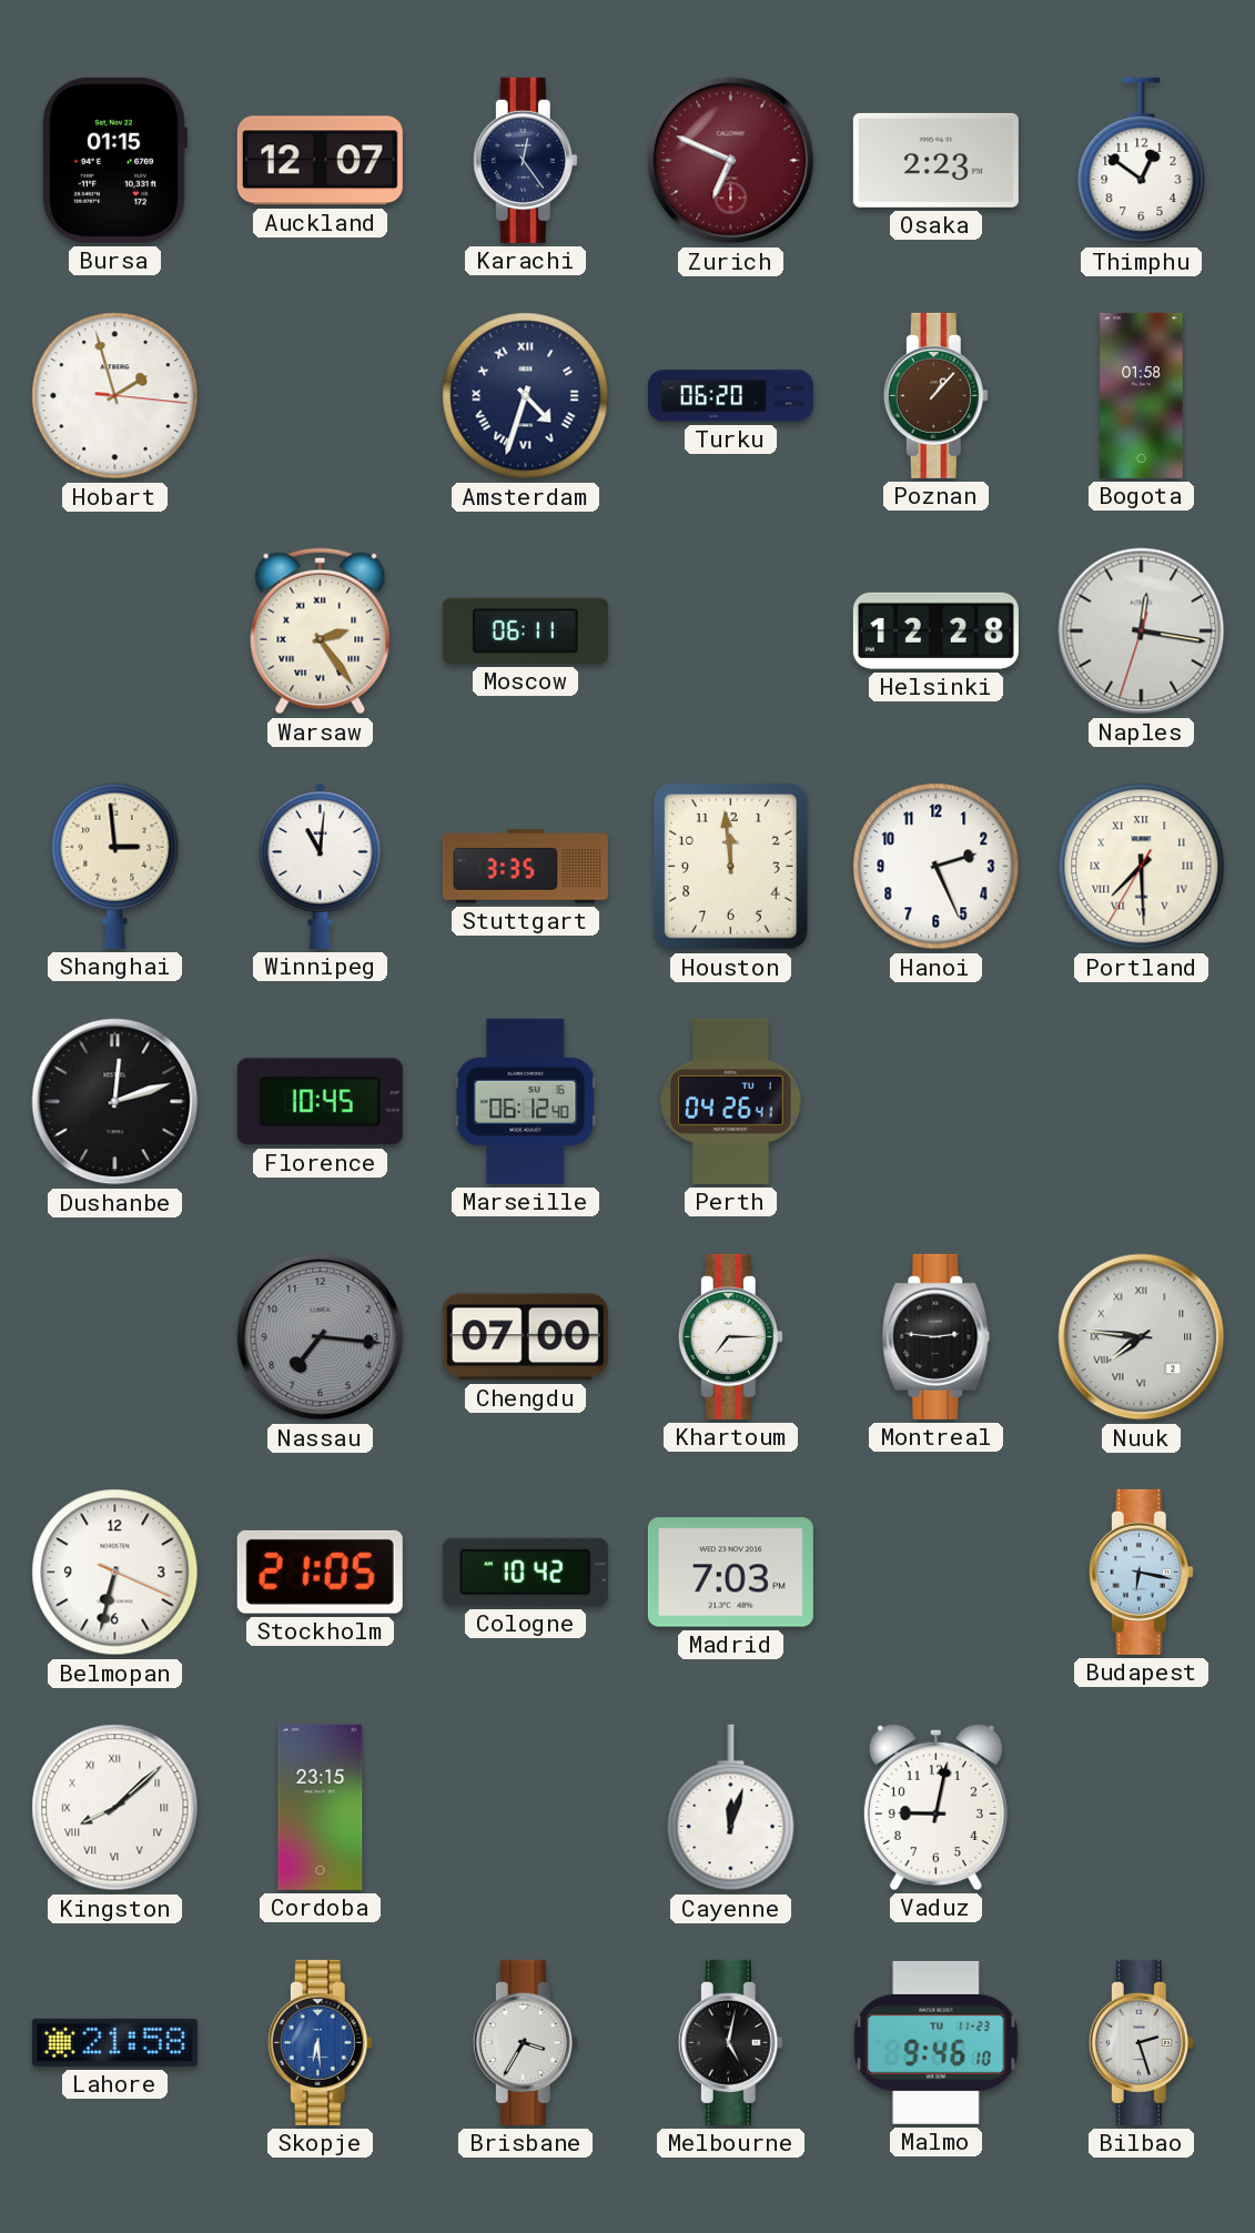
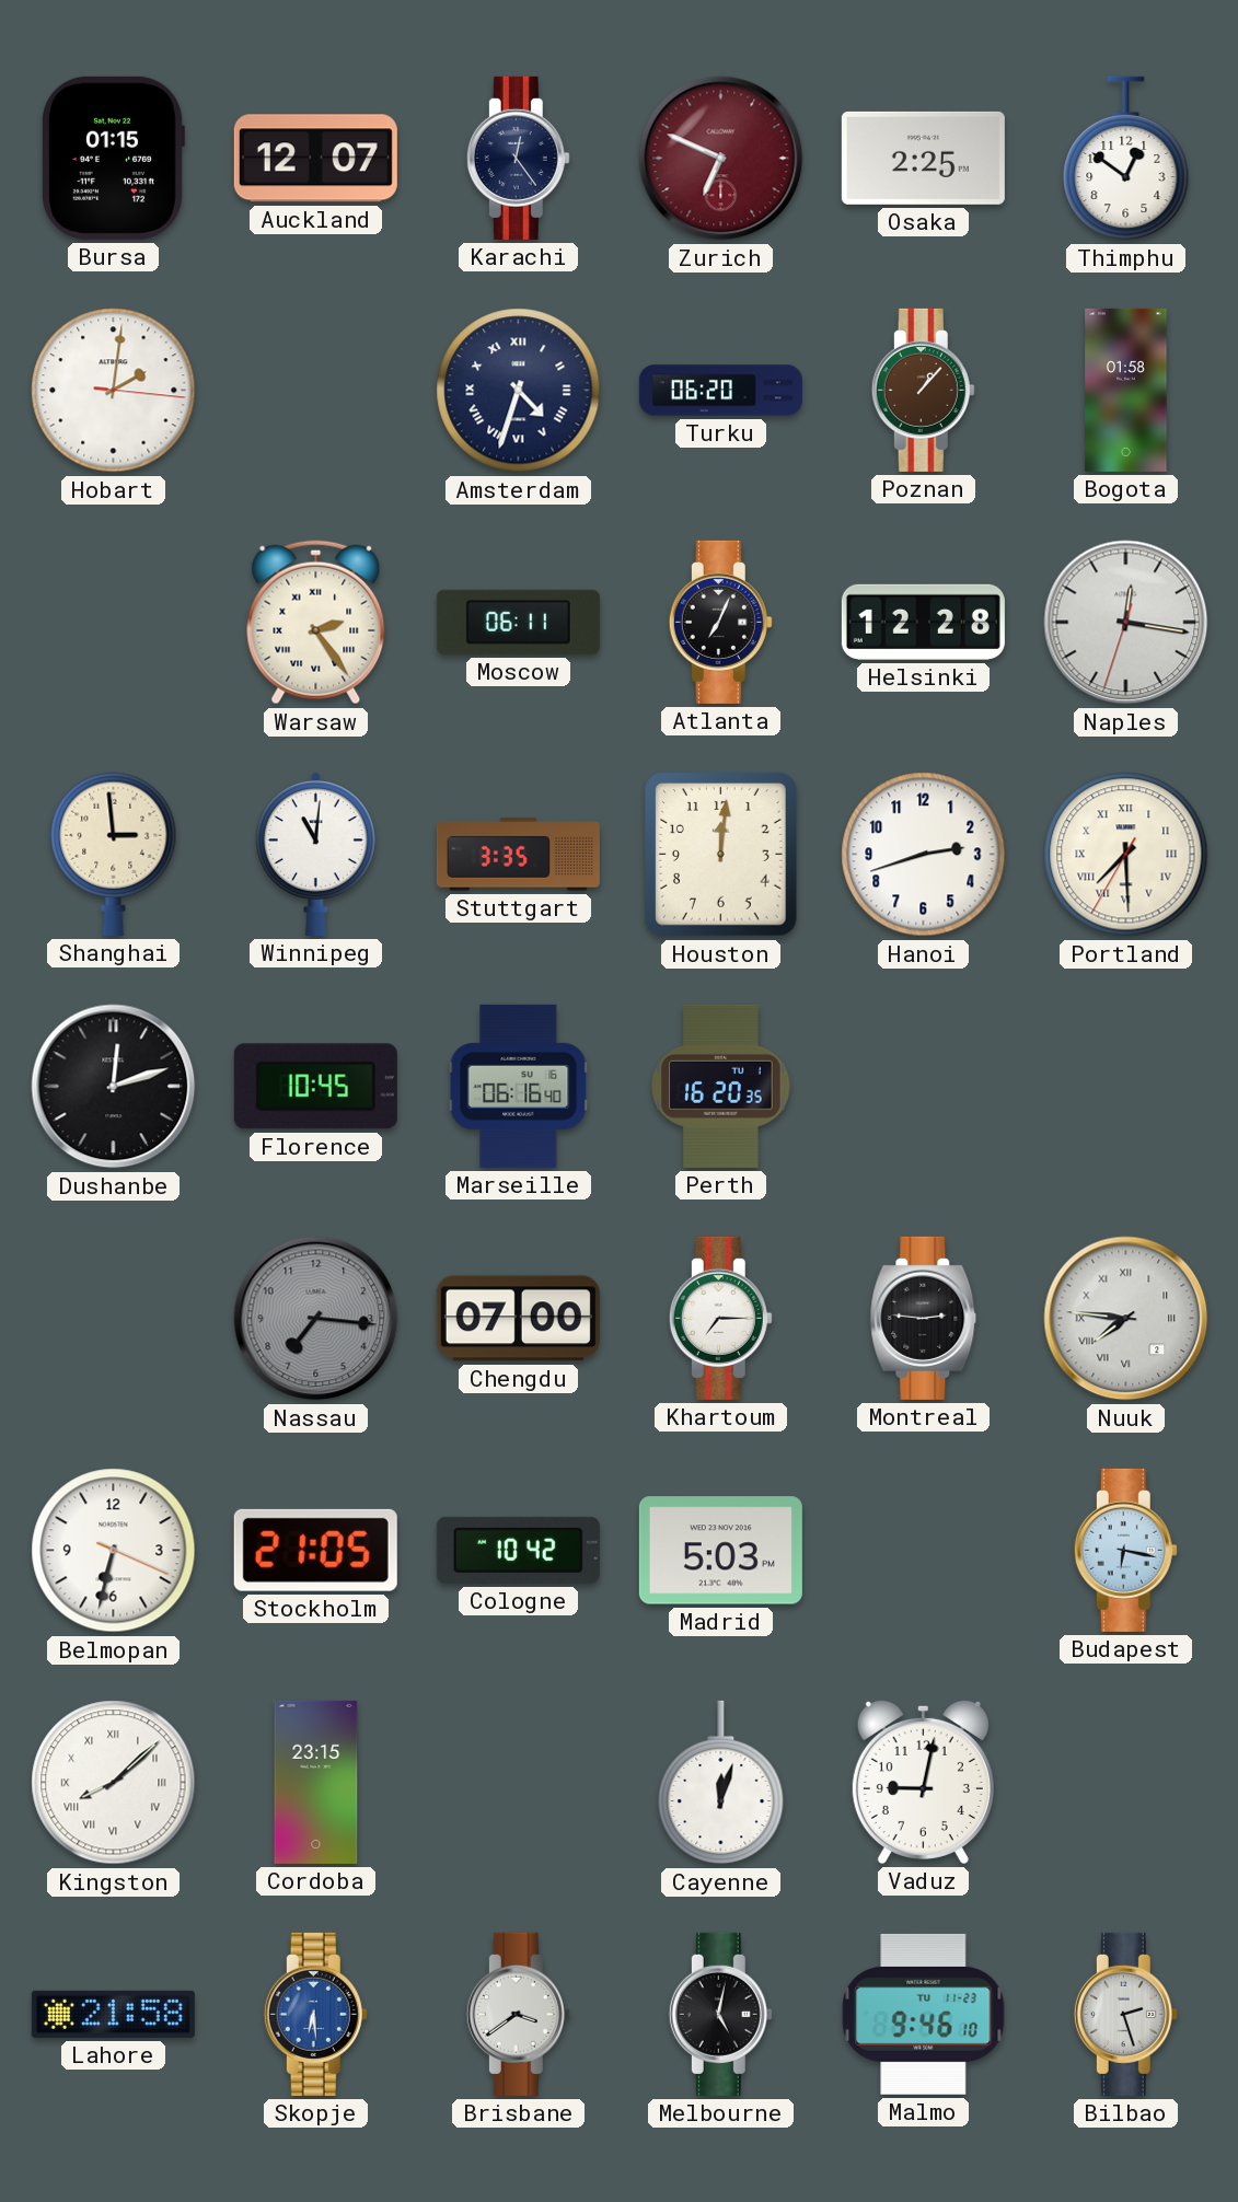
Osaka: 2:23 -> 2:25 (923, 158)
Hobart: 1:57 -> 2:01 (114, 391)
Atlanta: none -> 7:04 (720, 622)
Houston: 11:59 -> 12:01 (721, 855)
Hanoi: 2:26 -> 2:42 (924, 855)
Marseille: 06:12 -> 06:16 (519, 1086)
Perth: 04:26 -> 16:20 (721, 1086)
Madrid: 7:03 -> 5:03 (720, 1551)
Brisbane: 3:35 -> 3:39 (518, 2014)
